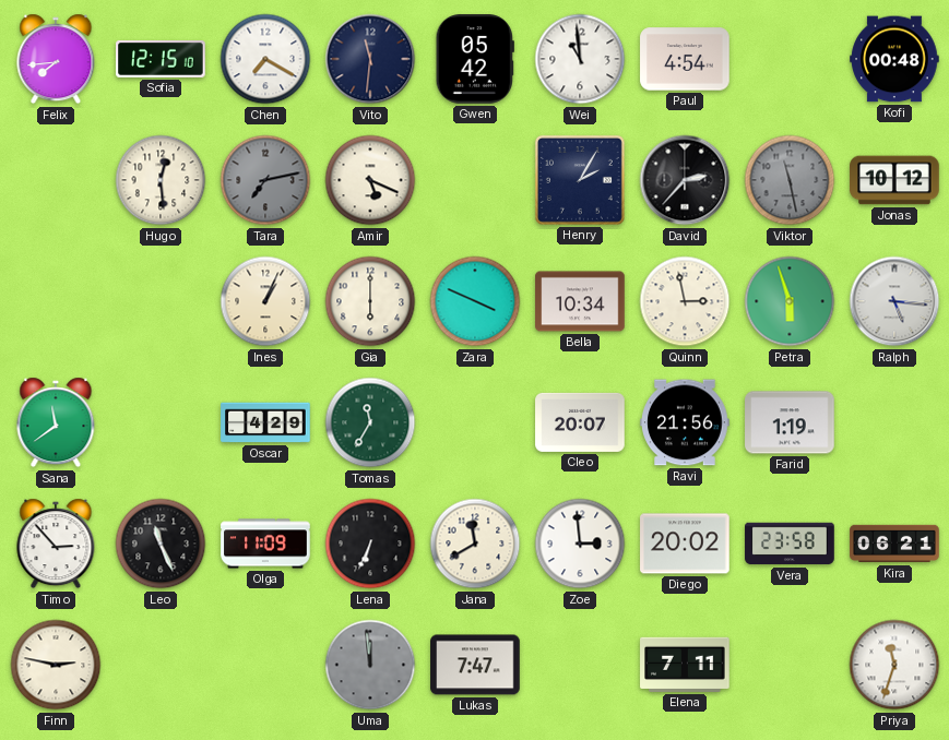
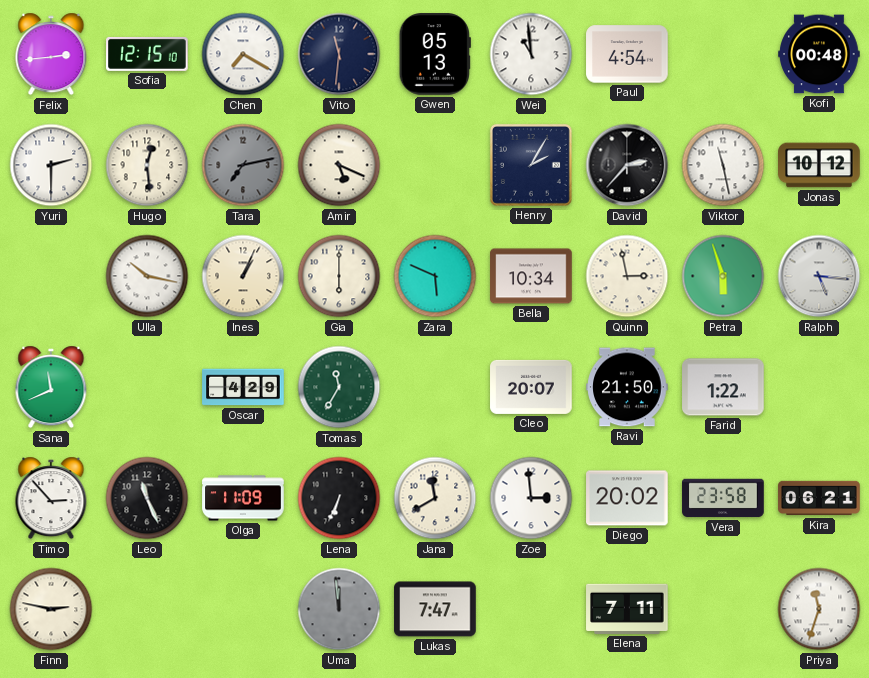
Felix: 7:44 -> 2:44 (51, 54)
Gwen: 05:42 -> 05:13 (435, 54)
Yuri: none -> 2:30 (51, 165)
Viktor dial: grey -> white (723, 165)
Ulla: none -> 10:17 (147, 276)
Zara: 3:49 -> 5:49 (435, 276)
Sana: 11:39 -> 11:41 (51, 387)
Ravi: 21:56 -> 21:50 (627, 387)
Farid: 1:19 -> 1:22 (723, 387)
